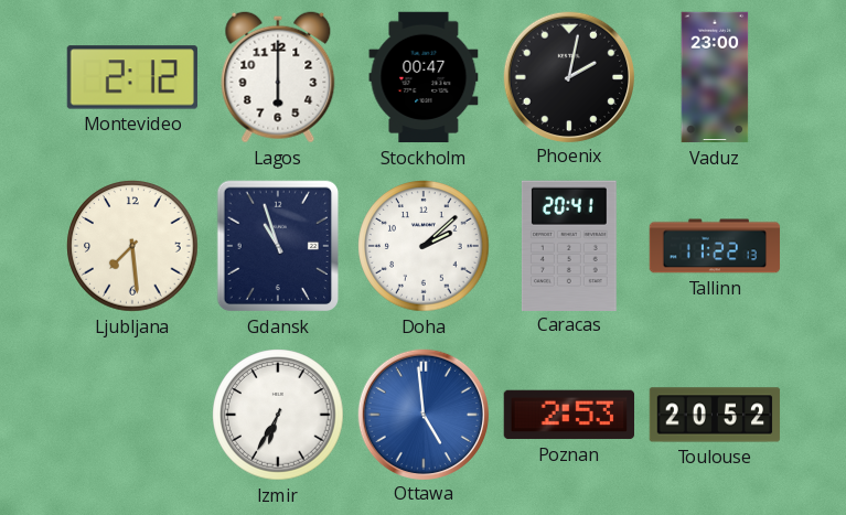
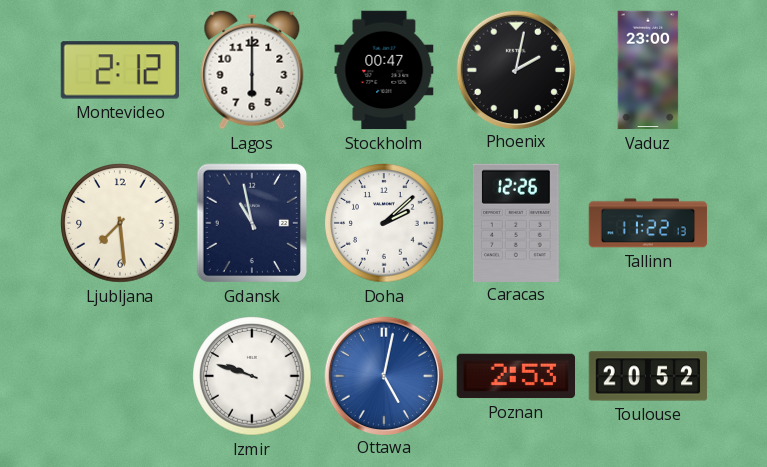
Gdansk: 10:57 -> 10:58 (251, 223)
Caracas: 20:41 -> 12:26 (516, 222)
Izmir: 6:35 -> 9:48 (252, 376)
Ottawa: 4:59 -> 5:02 (383, 375)
